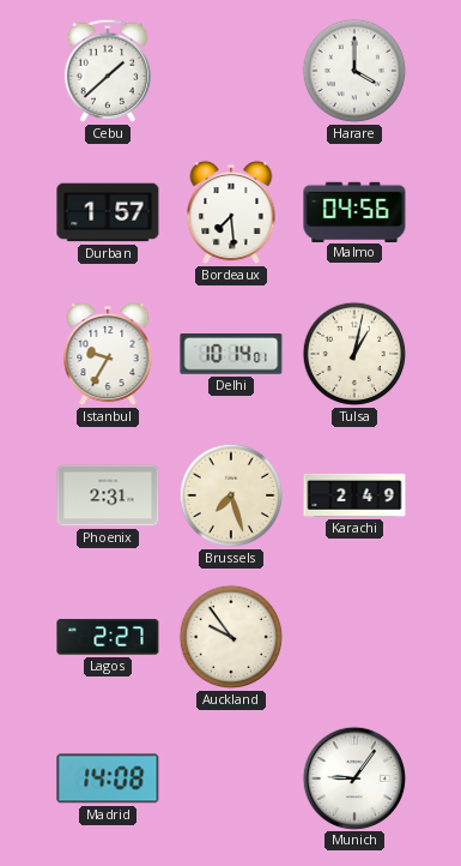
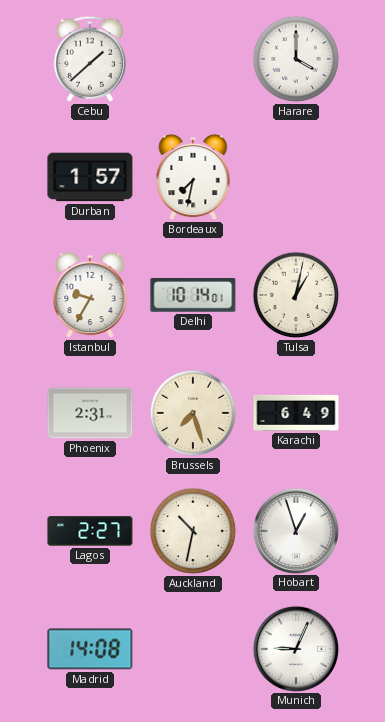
Bordeaux: 7:29 -> 7:32 (193, 177)
Malmo: 04:56 -> none (354, 211)
Karachi: 2:49 -> 6:49 (296, 413)
Auckland: 9:54 -> 10:32 (193, 531)
Hobart: none -> 12:57 (295, 530)
Munich: 9:06 -> 9:04 (295, 648)
